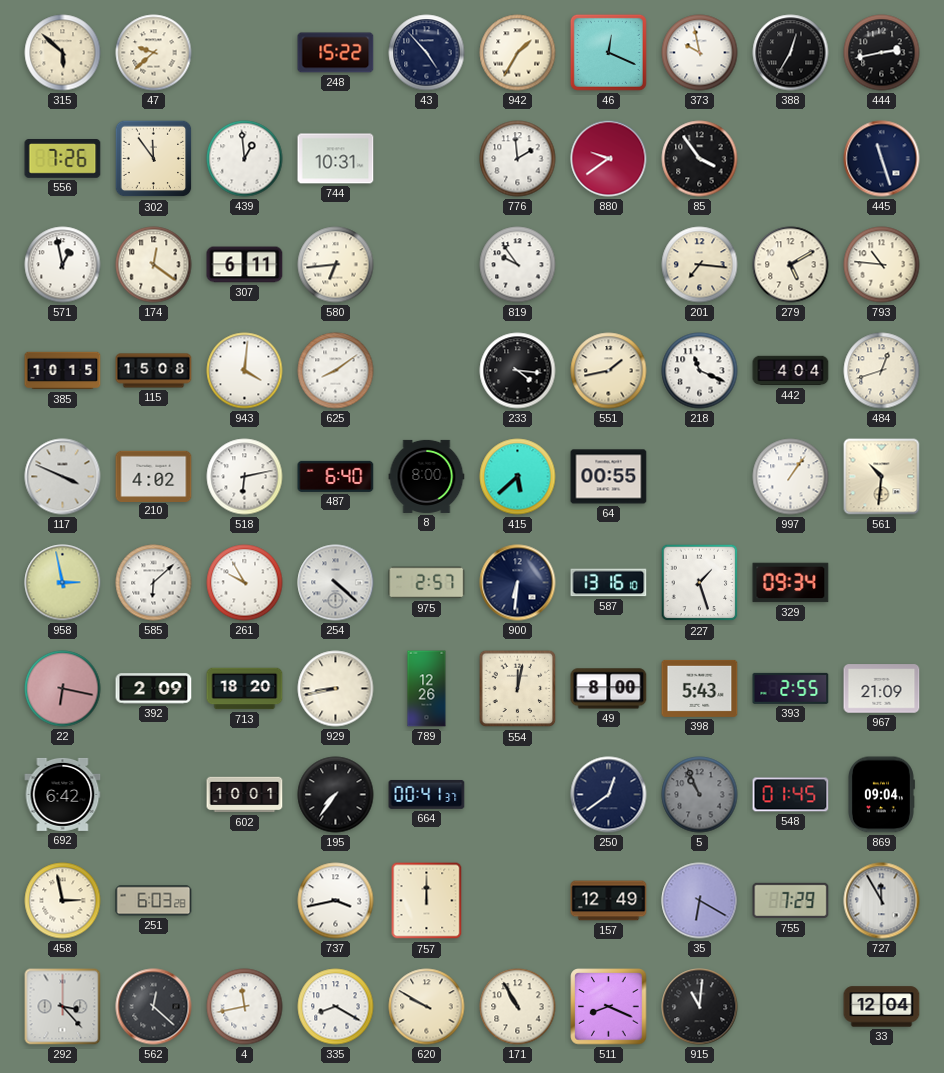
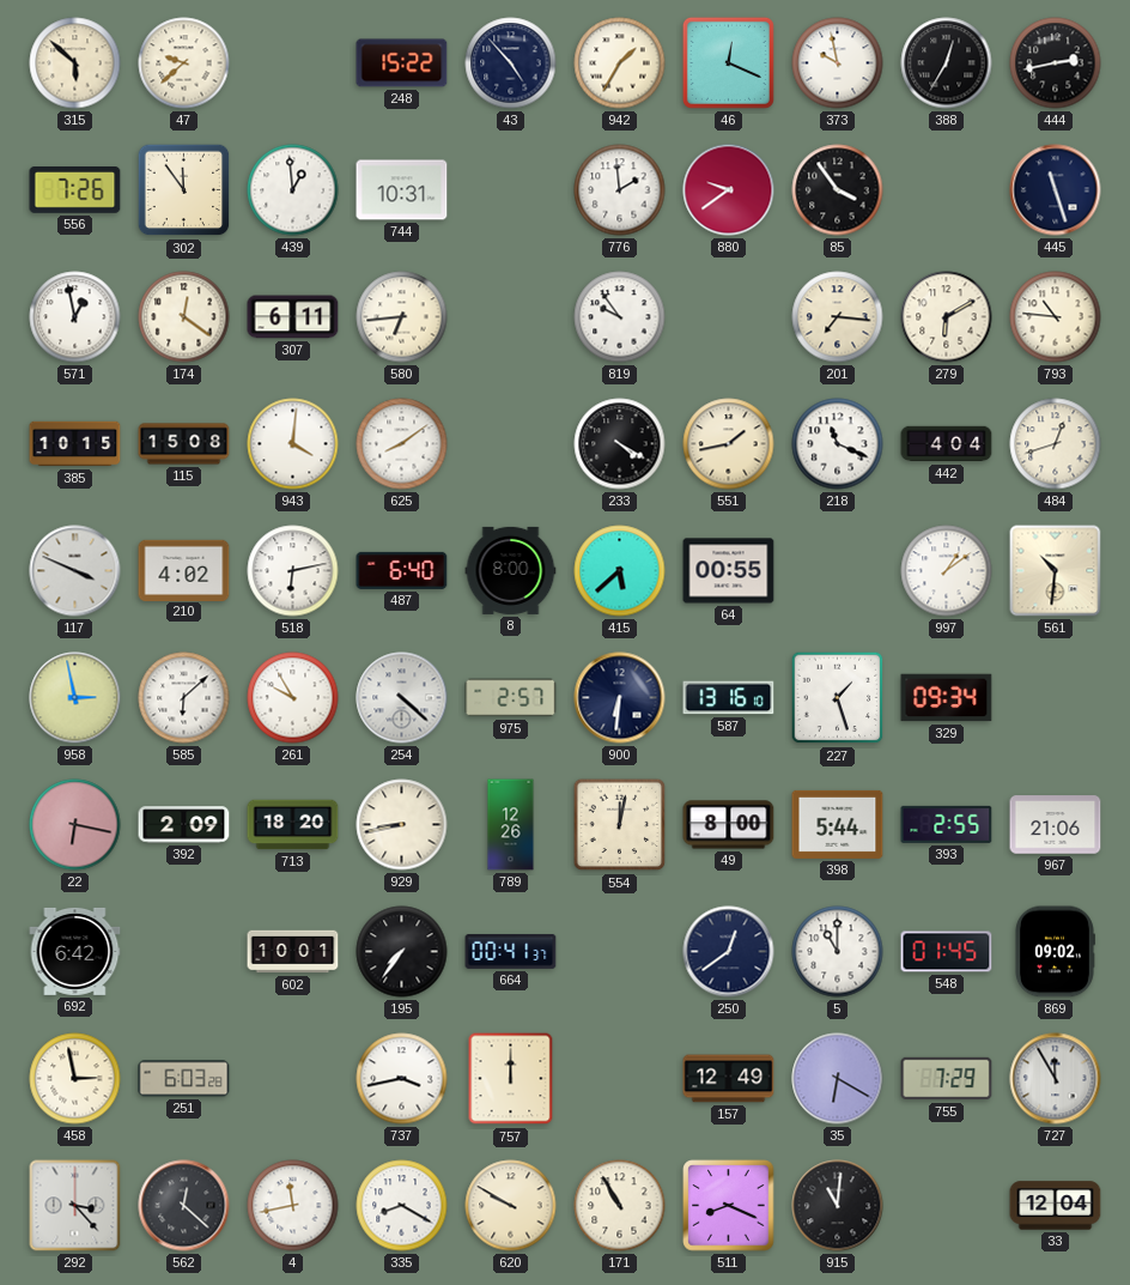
279: 5:10 -> 6:10 (947, 317)
233: 4:16 -> 4:20 (620, 444)
997: 1:06 -> 1:09 (947, 571)
398: 5:43 -> 5:44 (838, 824)
967: 21:09 -> 21:06 (1056, 825)
5: 10:56 -> 11:00 (838, 952)
5 dial: grey -> white (838, 952)
869: 09:04 -> 09:02 (1056, 952)
